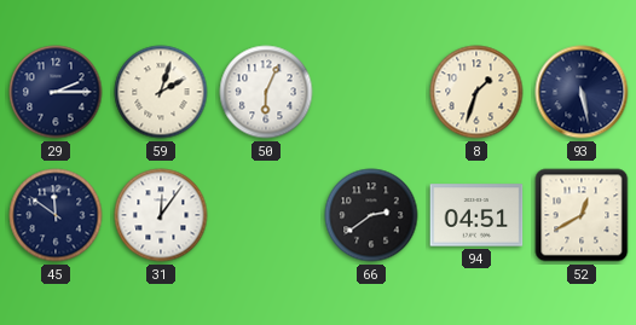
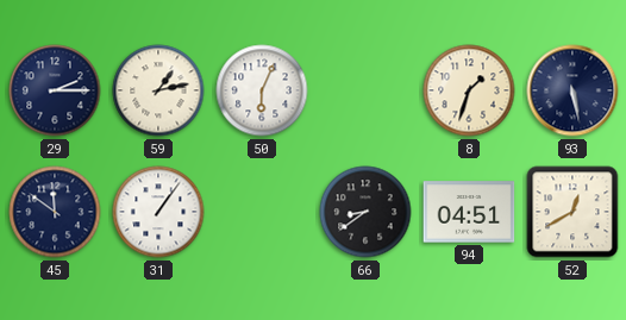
59: 2:03 -> 1:13 (158, 90)
31: 12:06 -> 1:06 (158, 212)
66: 2:39 -> 8:39 (365, 212)
